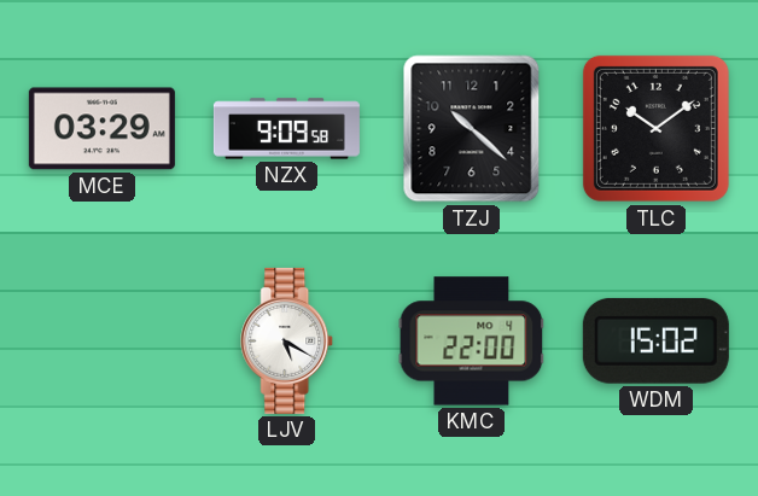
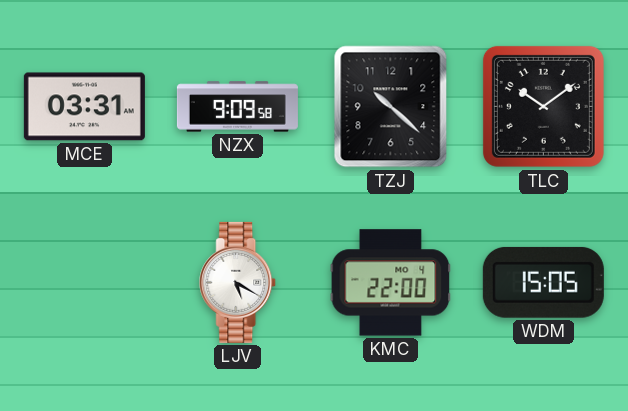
MCE: 03:29 -> 03:31 (84, 107)
WDM: 15:02 -> 15:05 (543, 282)
